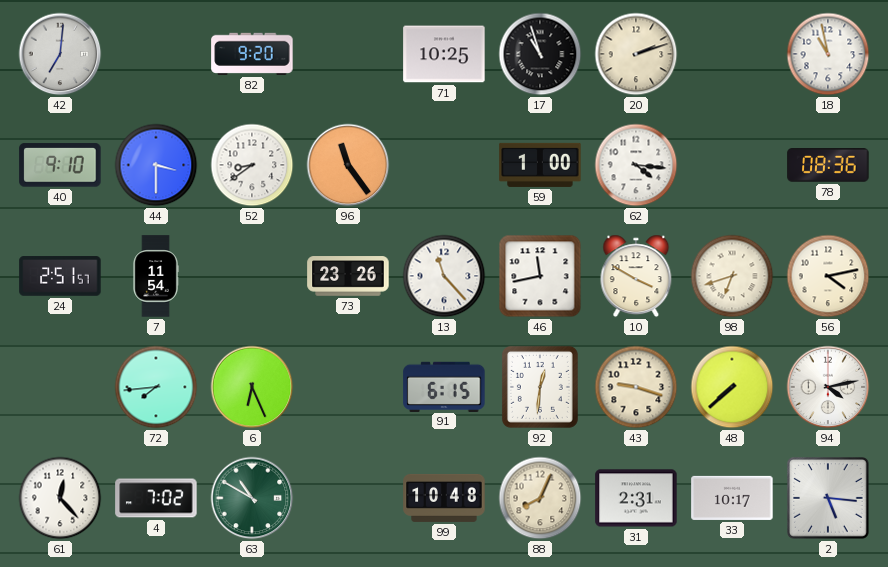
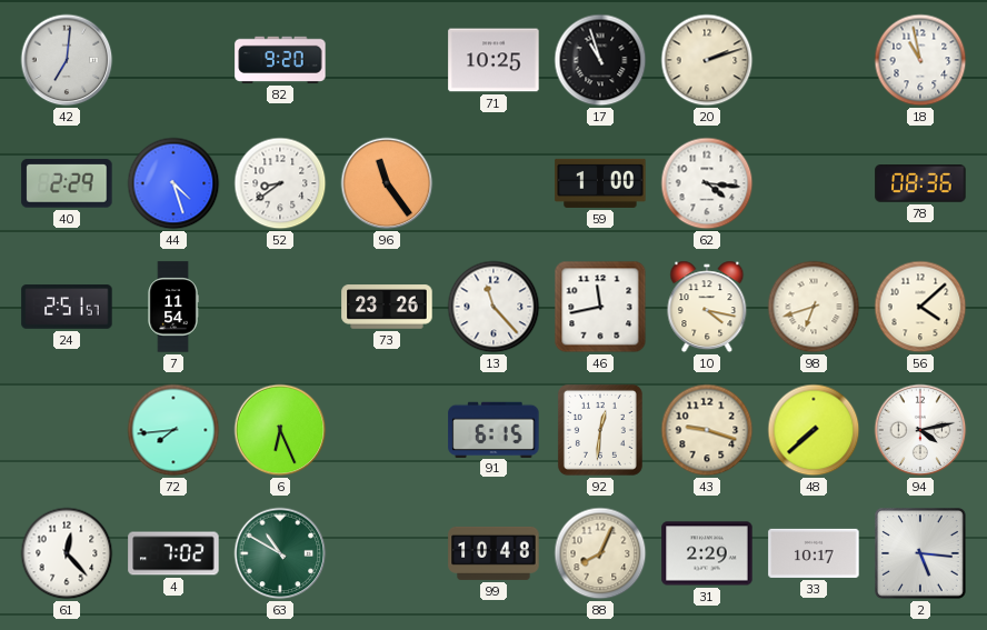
40: 9:10 -> 2:29 (67, 183)
44: 3:30 -> 4:27 (173, 183)
10: 3:50 -> 4:17 (707, 307)
56: 4:13 -> 4:08 (920, 307)
31: 2:31 -> 2:29 (707, 553)
